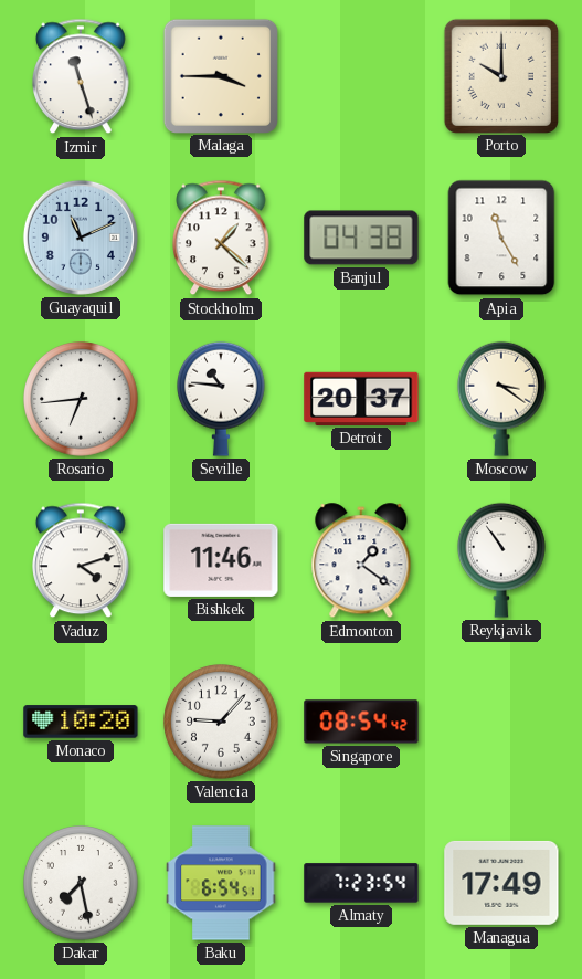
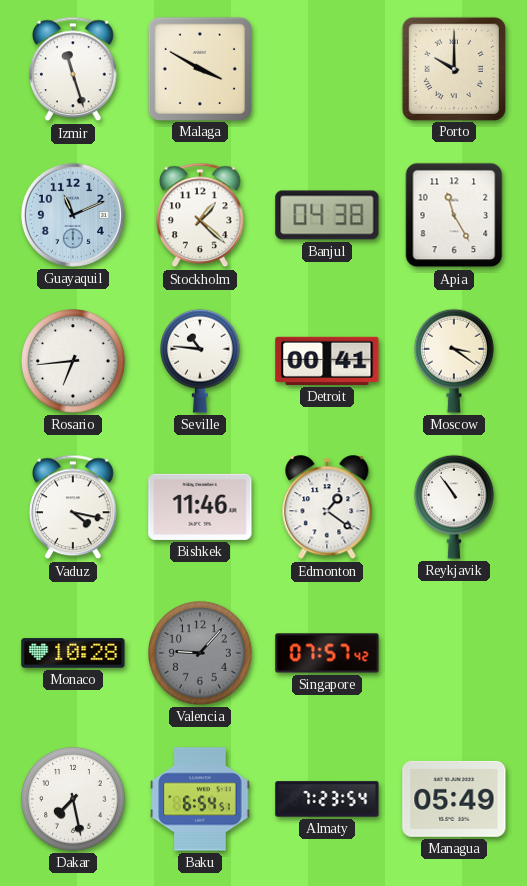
Malaga: 3:45 -> 3:50 (199, 68)
Detroit: 20:37 -> 00:41 (327, 361)
Vaduz: 4:12 -> 4:17 (74, 507)
Monaco: 10:20 -> 10:28 (73, 653)
Valencia dial: white -> grey (200, 653)
Singapore: 08:54 -> 07:57 (327, 653)
Managua: 17:49 -> 05:49 (454, 799)
